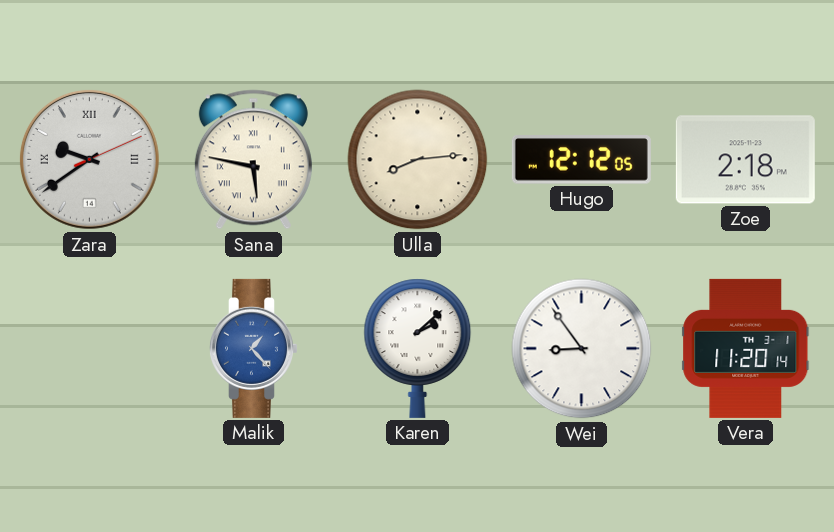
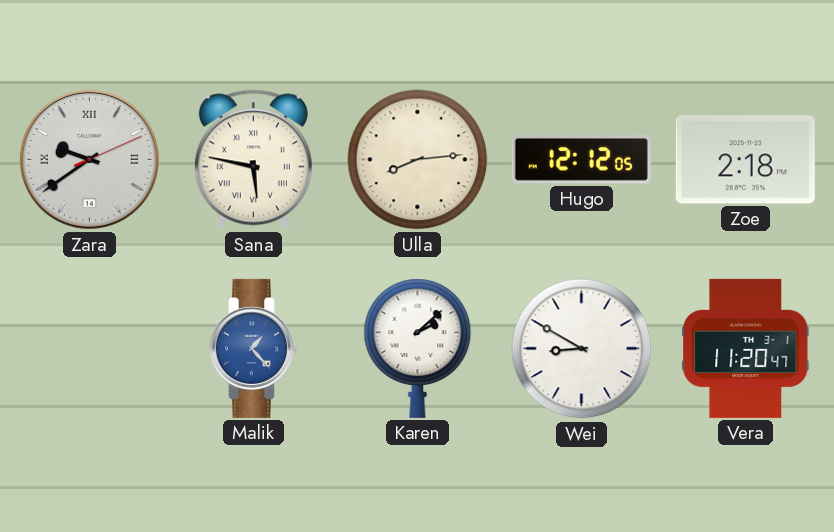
Wei: 8:54 -> 8:50 (582, 349)
Vera: 11:20:14 -> 11:20:47 (746, 348)
